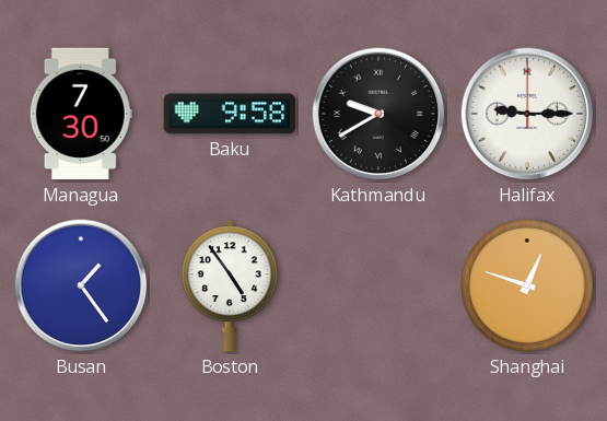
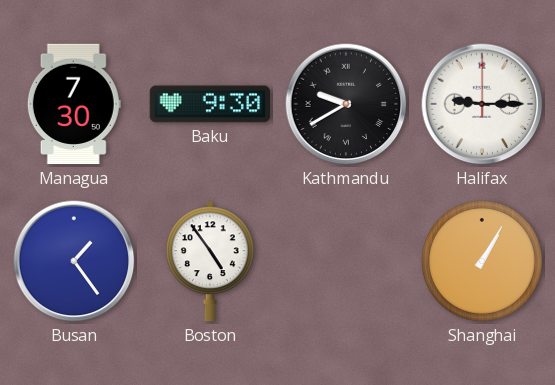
Baku: 9:58 -> 9:30 (209, 104)
Shanghai: 12:48 -> 1:05 (483, 262)
